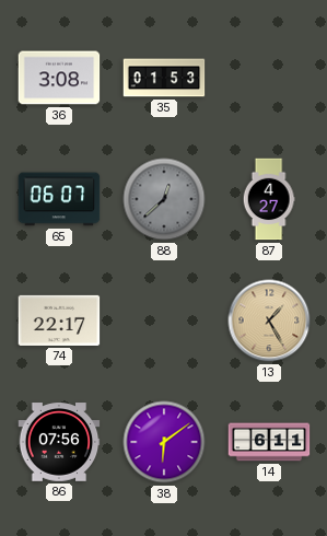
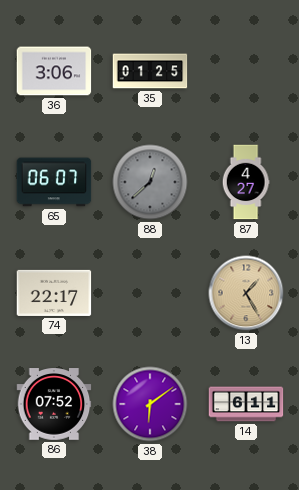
36: 3:08 -> 3:06 (54, 71)
35: 01:53 -> 01:25 (150, 71)
86: 07:56 -> 07:52 (54, 404)
